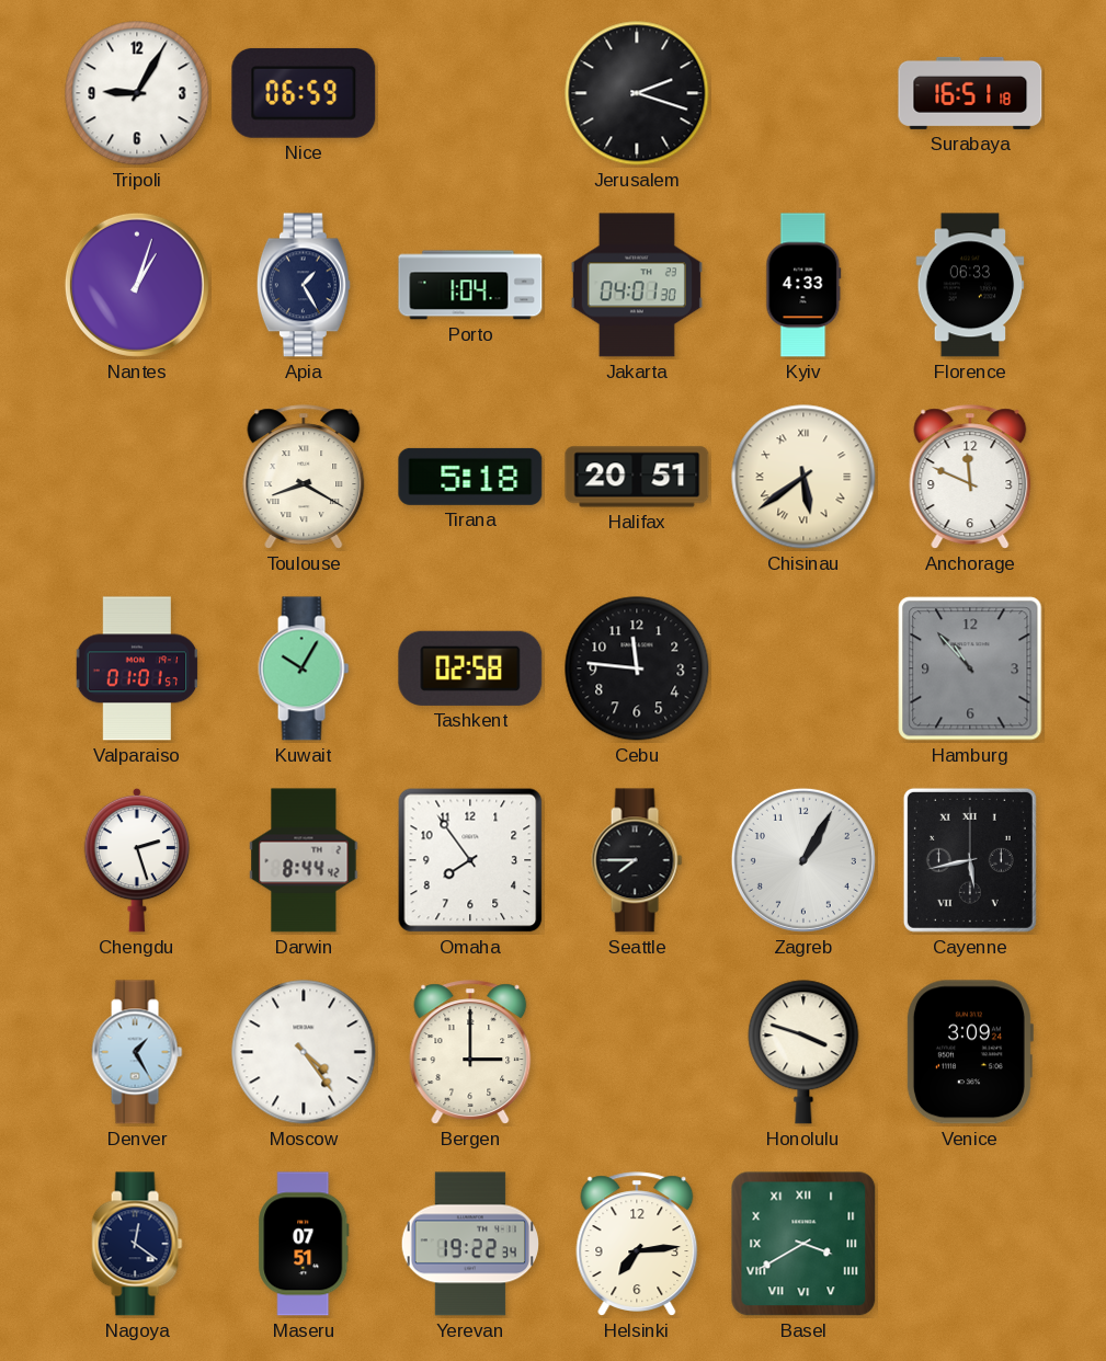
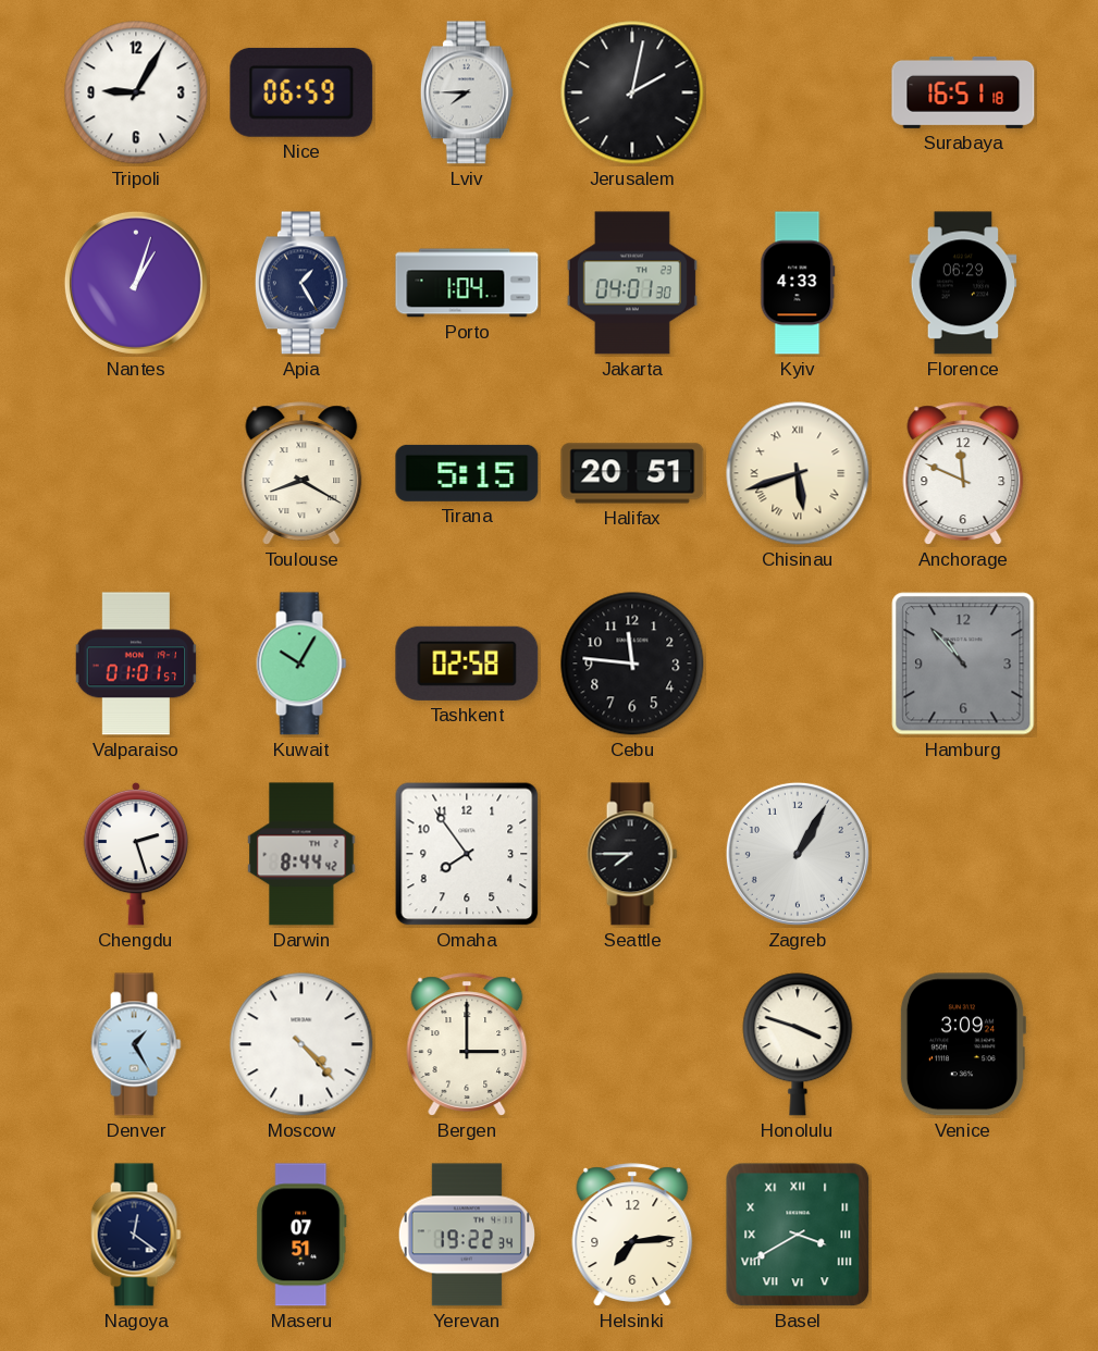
Lviv: none -> 7:45 (467, 92)
Jerusalem: 2:18 -> 2:02 (632, 92)
Florence: 06:33 -> 06:29 (963, 283)
Tirana: 5:18 -> 5:15 (467, 473)
Chisinau: 5:39 -> 5:42 (798, 473)
Cayenne: 5:43 -> none (970, 860)
Moscow: 4:24 -> 4:23 (301, 1044)
